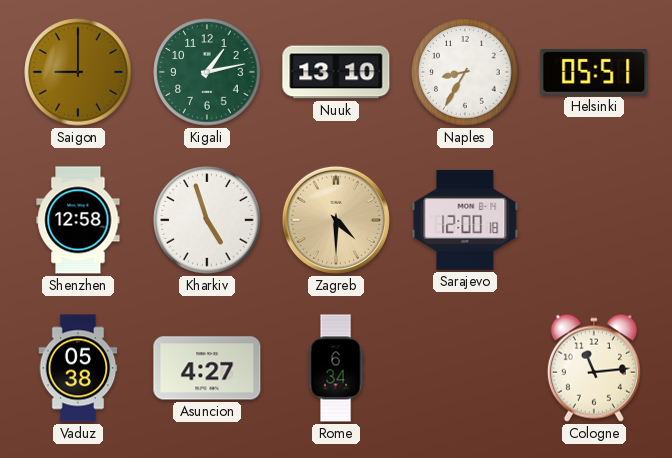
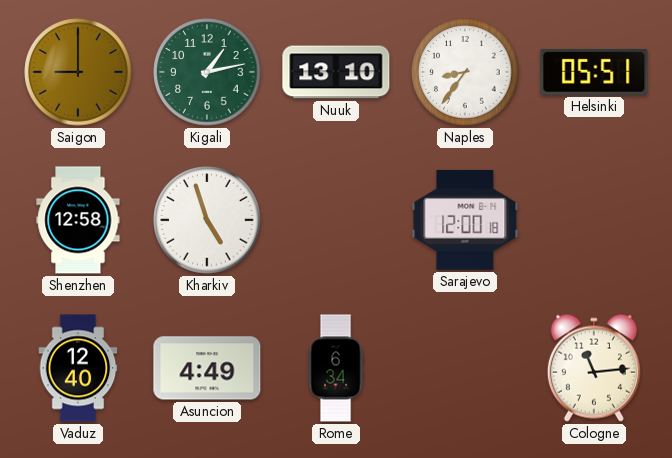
Naples: 8:35 -> 8:36 (465, 72)
Zagreb: 4:30 -> none (336, 220)
Vaduz: 05:38 -> 12:40 (78, 368)
Asuncion: 4:27 -> 4:49 (207, 368)
